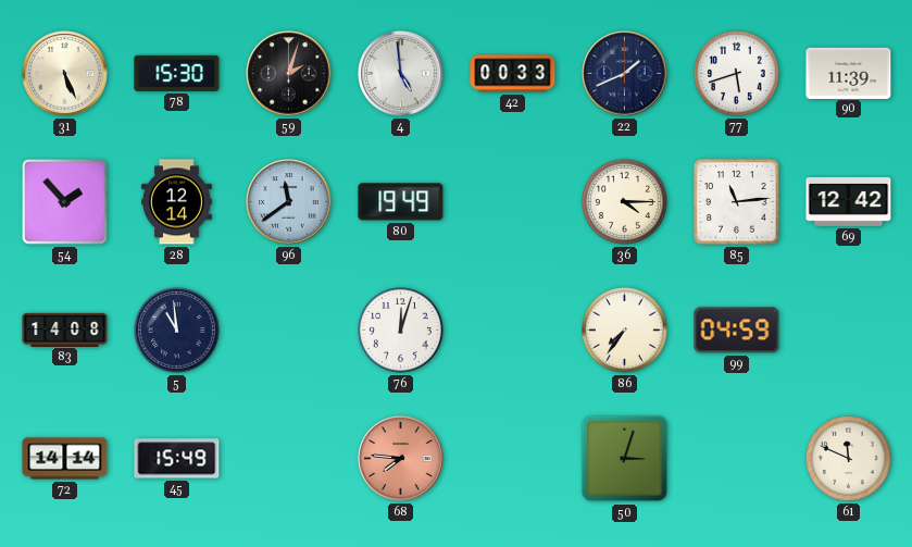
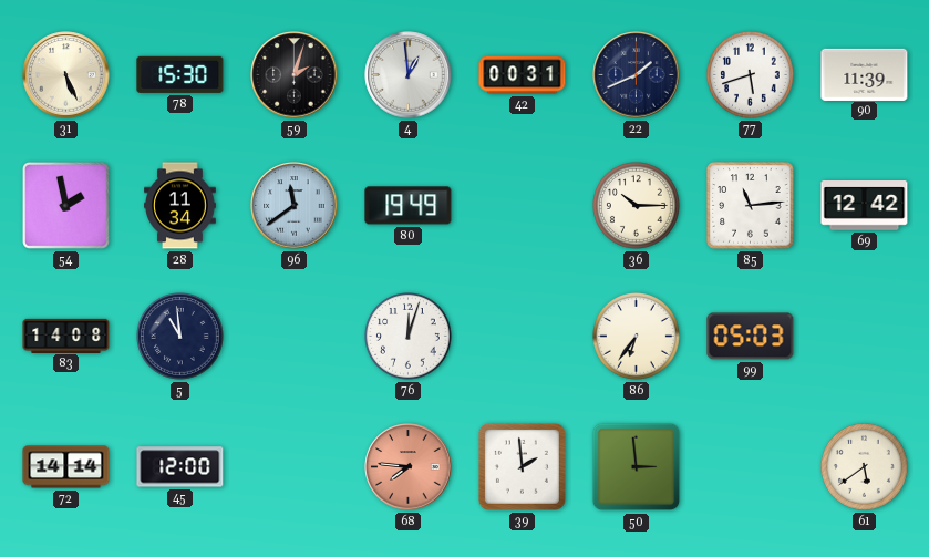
4: 4:59 -> 12:59 (409, 75)
42: 00:33 -> 00:31 (523, 75)
54: 1:53 -> 1:58 (66, 206)
28: 12:14 -> 11:34 (180, 206)
36: 4:15 -> 10:15 (637, 206)
86: 7:36 -> 6:36 (637, 337)
99: 04:59 -> 05:03 (751, 337)
45: 15:49 -> 12:00 (180, 467)
39: none -> 1:59 (522, 466)
50: 3:03 -> 2:59 (637, 467)
61: 11:49 -> 5:39 (865, 467)
